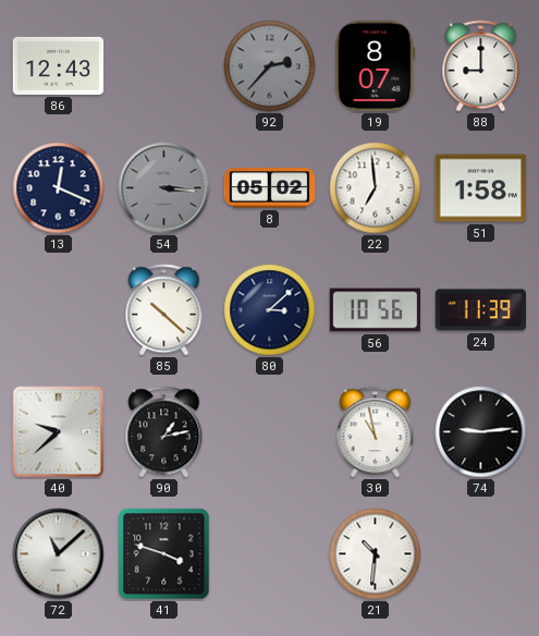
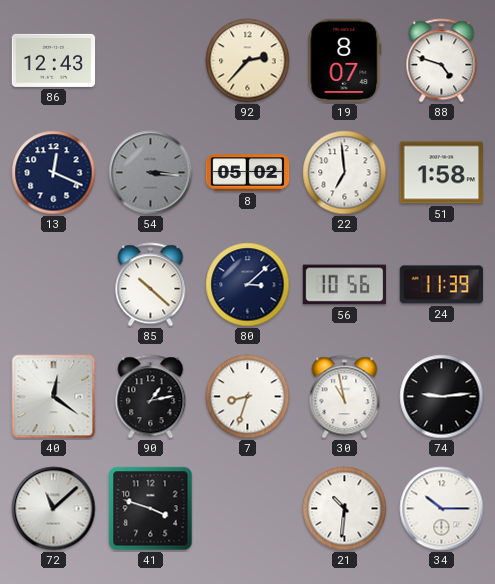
92 dial: grey -> cream (248, 61)
88: 9:00 -> 4:48 (442, 61)
40: 9:38 -> 12:21 (54, 397)
7: none -> 8:33 (248, 397)
34: none -> 10:15 (442, 509)
